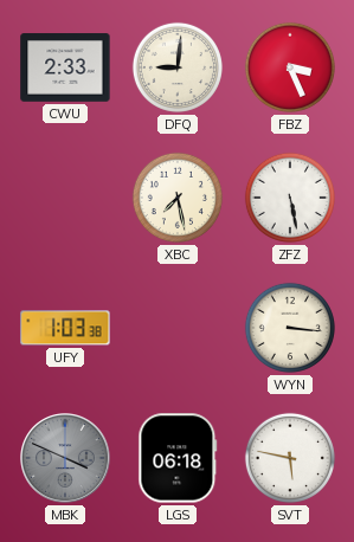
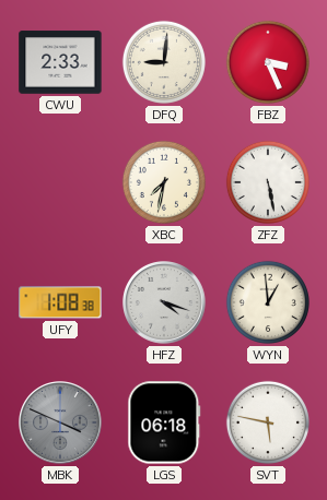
XBC: 7:28 -> 7:32 (164, 182)
UFY: 1:03 -> 1:08 (60, 302)
HFZ: none -> 4:18 (165, 303)
WYN: 3:16 -> 12:59 (268, 302)
